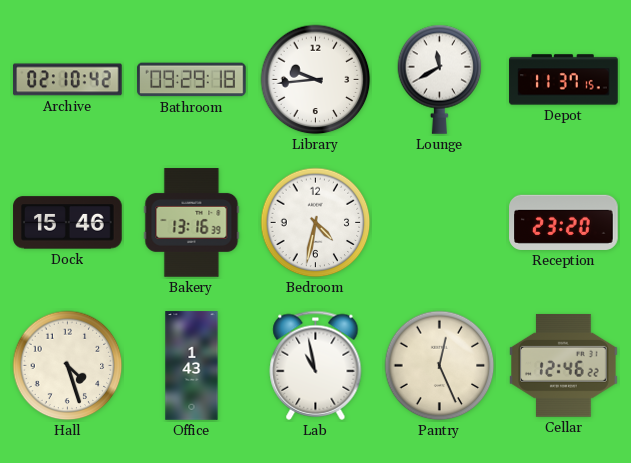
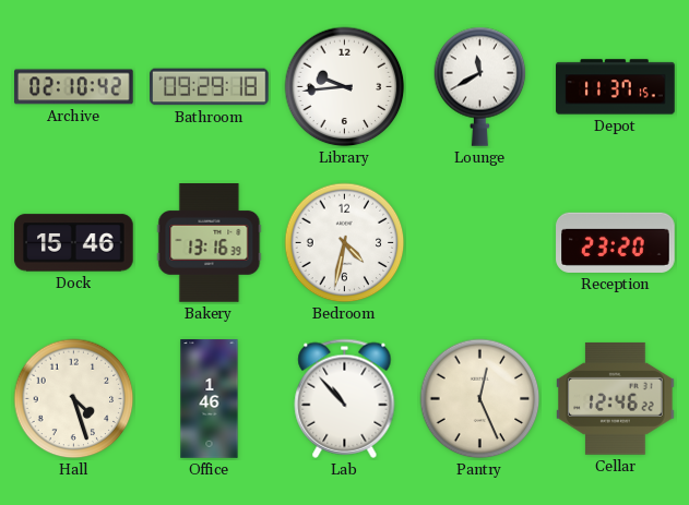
Office: 1:43 -> 1:46 (210, 399)
Lab: 10:58 -> 10:53 (345, 398)
